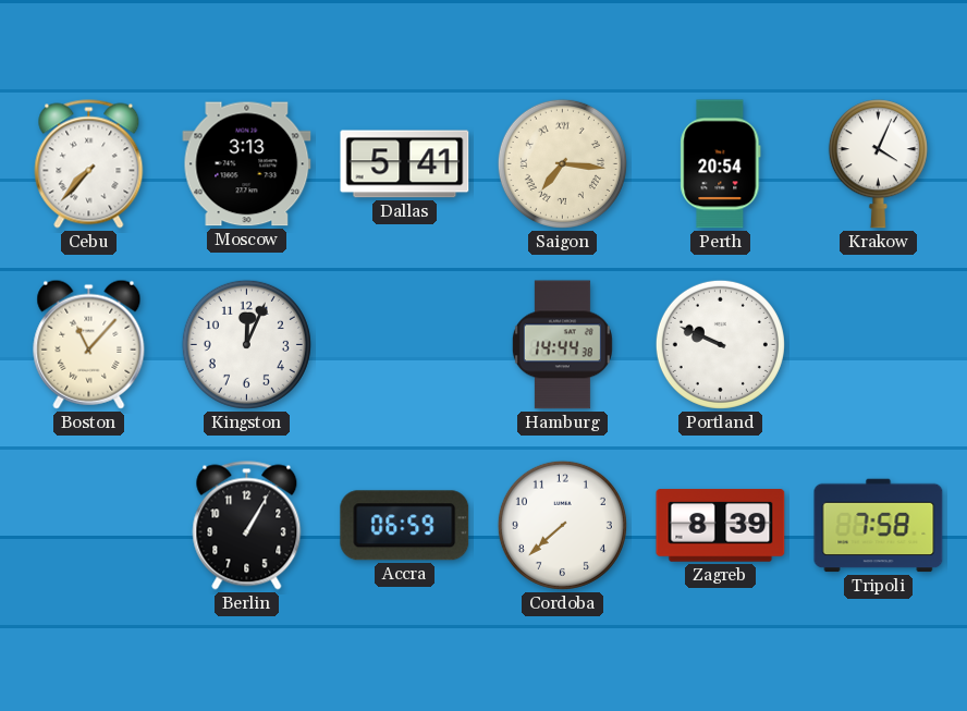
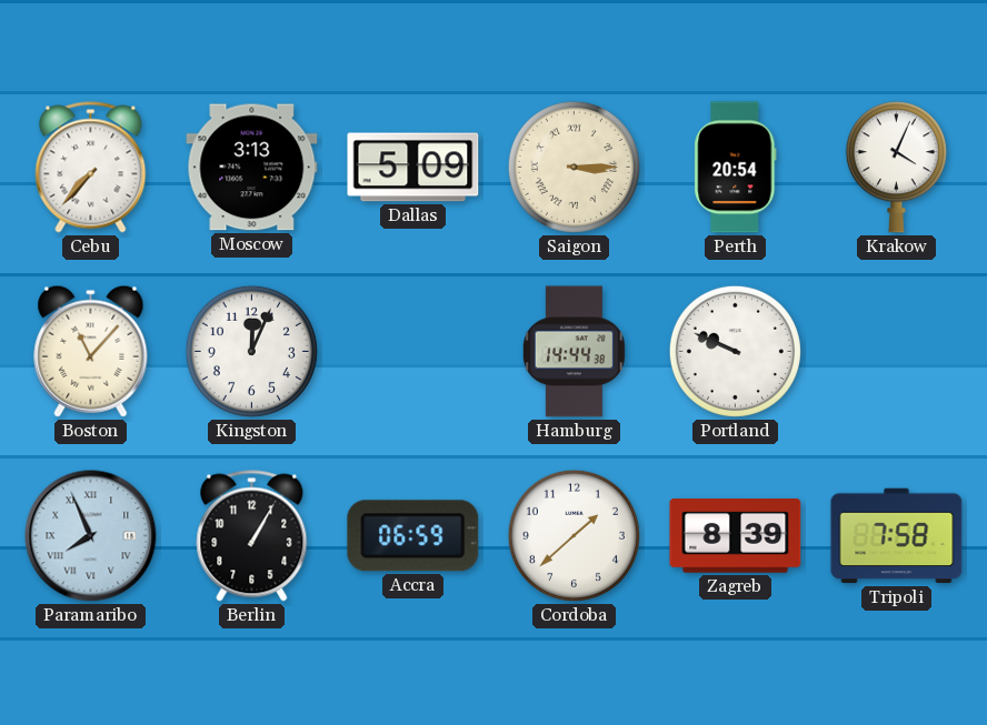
Dallas: 5:41 -> 5:09 (413, 168)
Saigon: 7:16 -> 3:15 (574, 167)
Paramaribo: none -> 7:56 (91, 536)
Cordoba: 7:38 -> 1:38 (574, 535)
